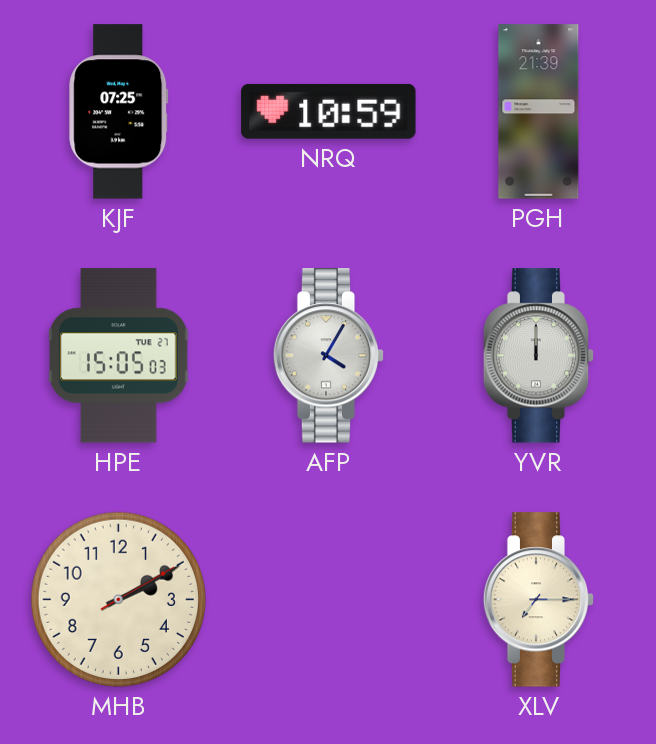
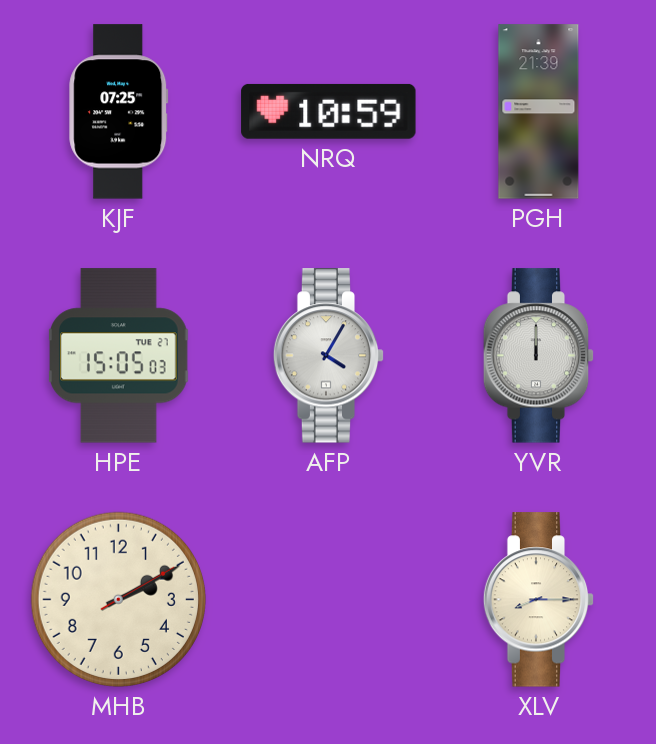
XLV: 7:15 -> 8:15 (539, 600)
